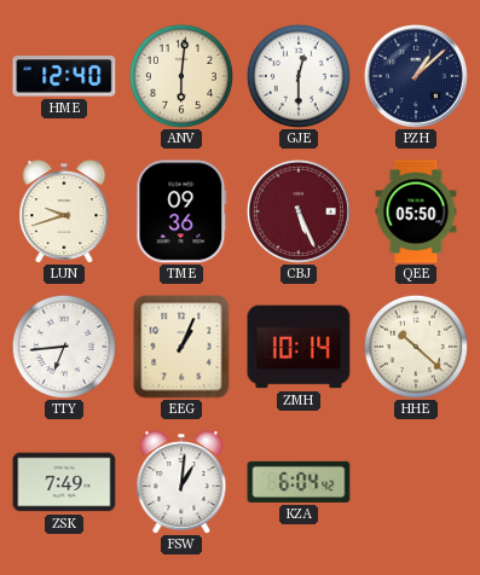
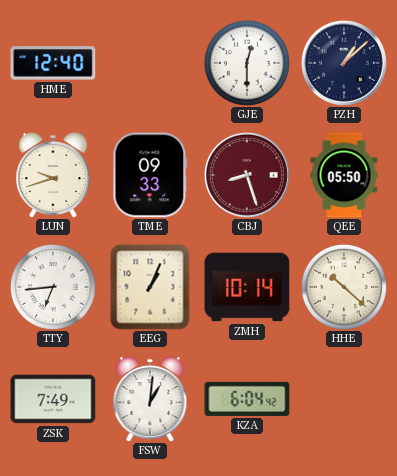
ANV: 6:01 -> none (181, 76)
TME: 09:36 -> 09:33 (150, 175)
CBJ: 5:26 -> 8:27 (247, 175)
